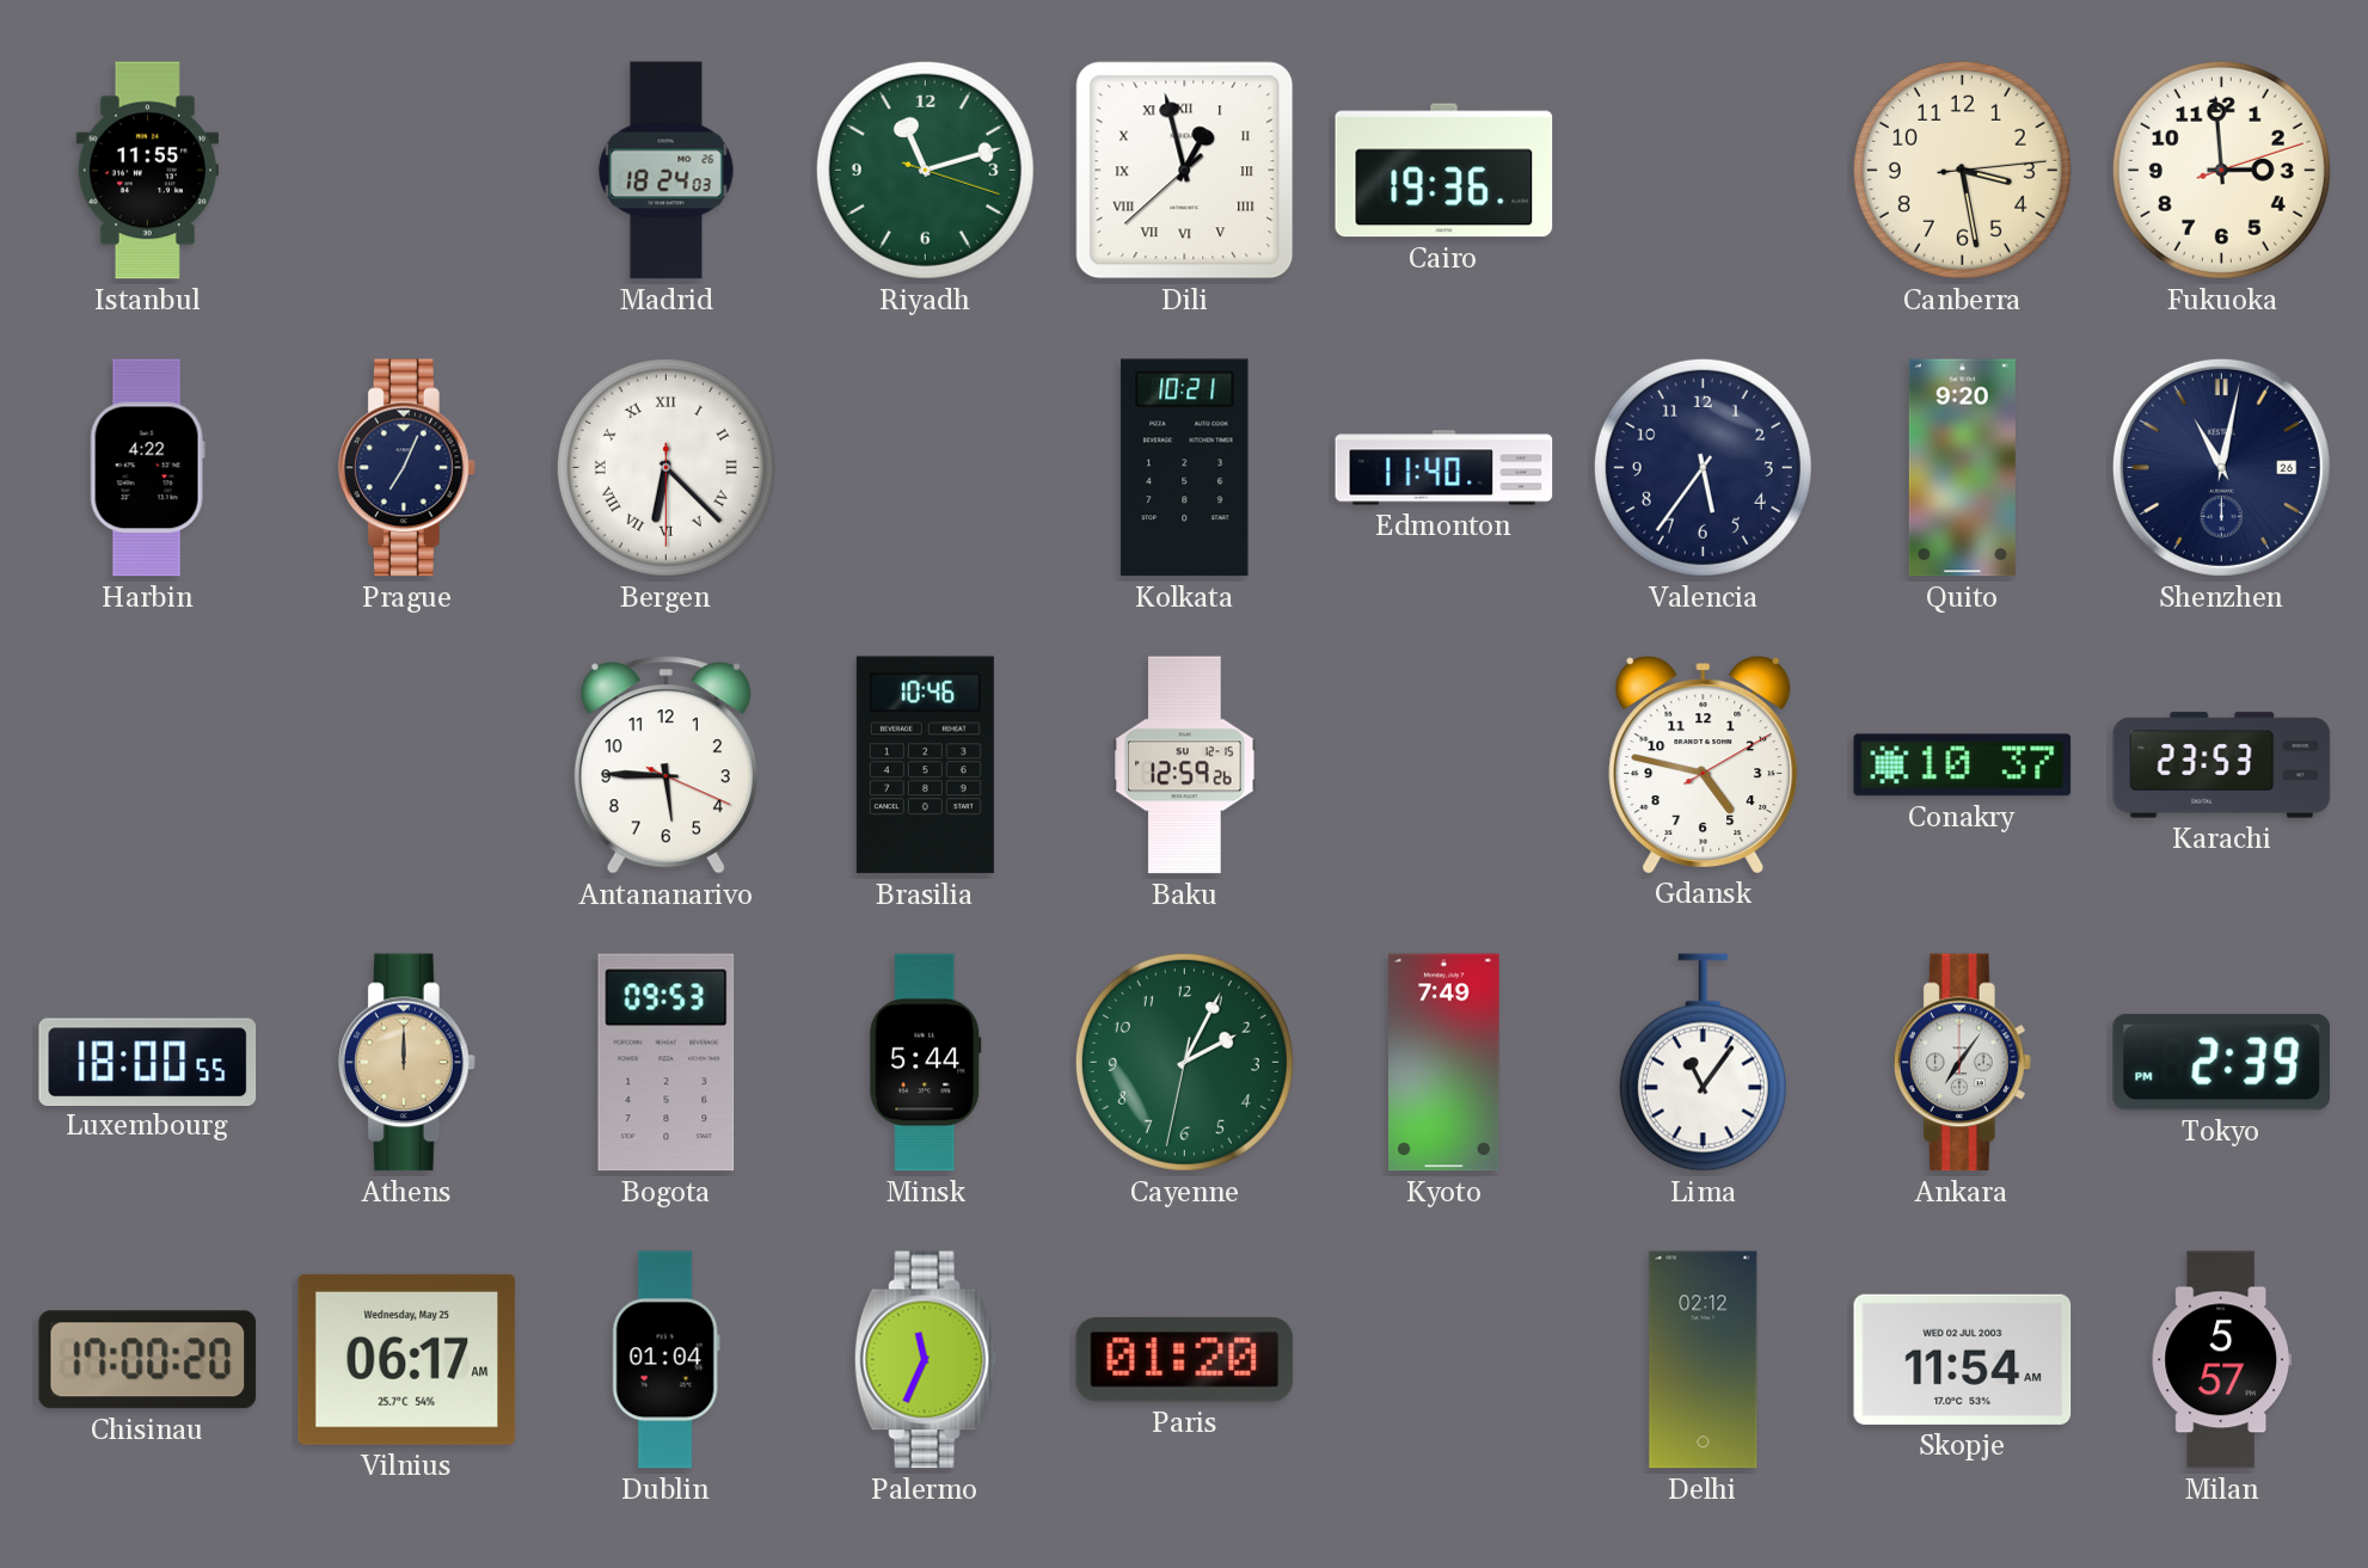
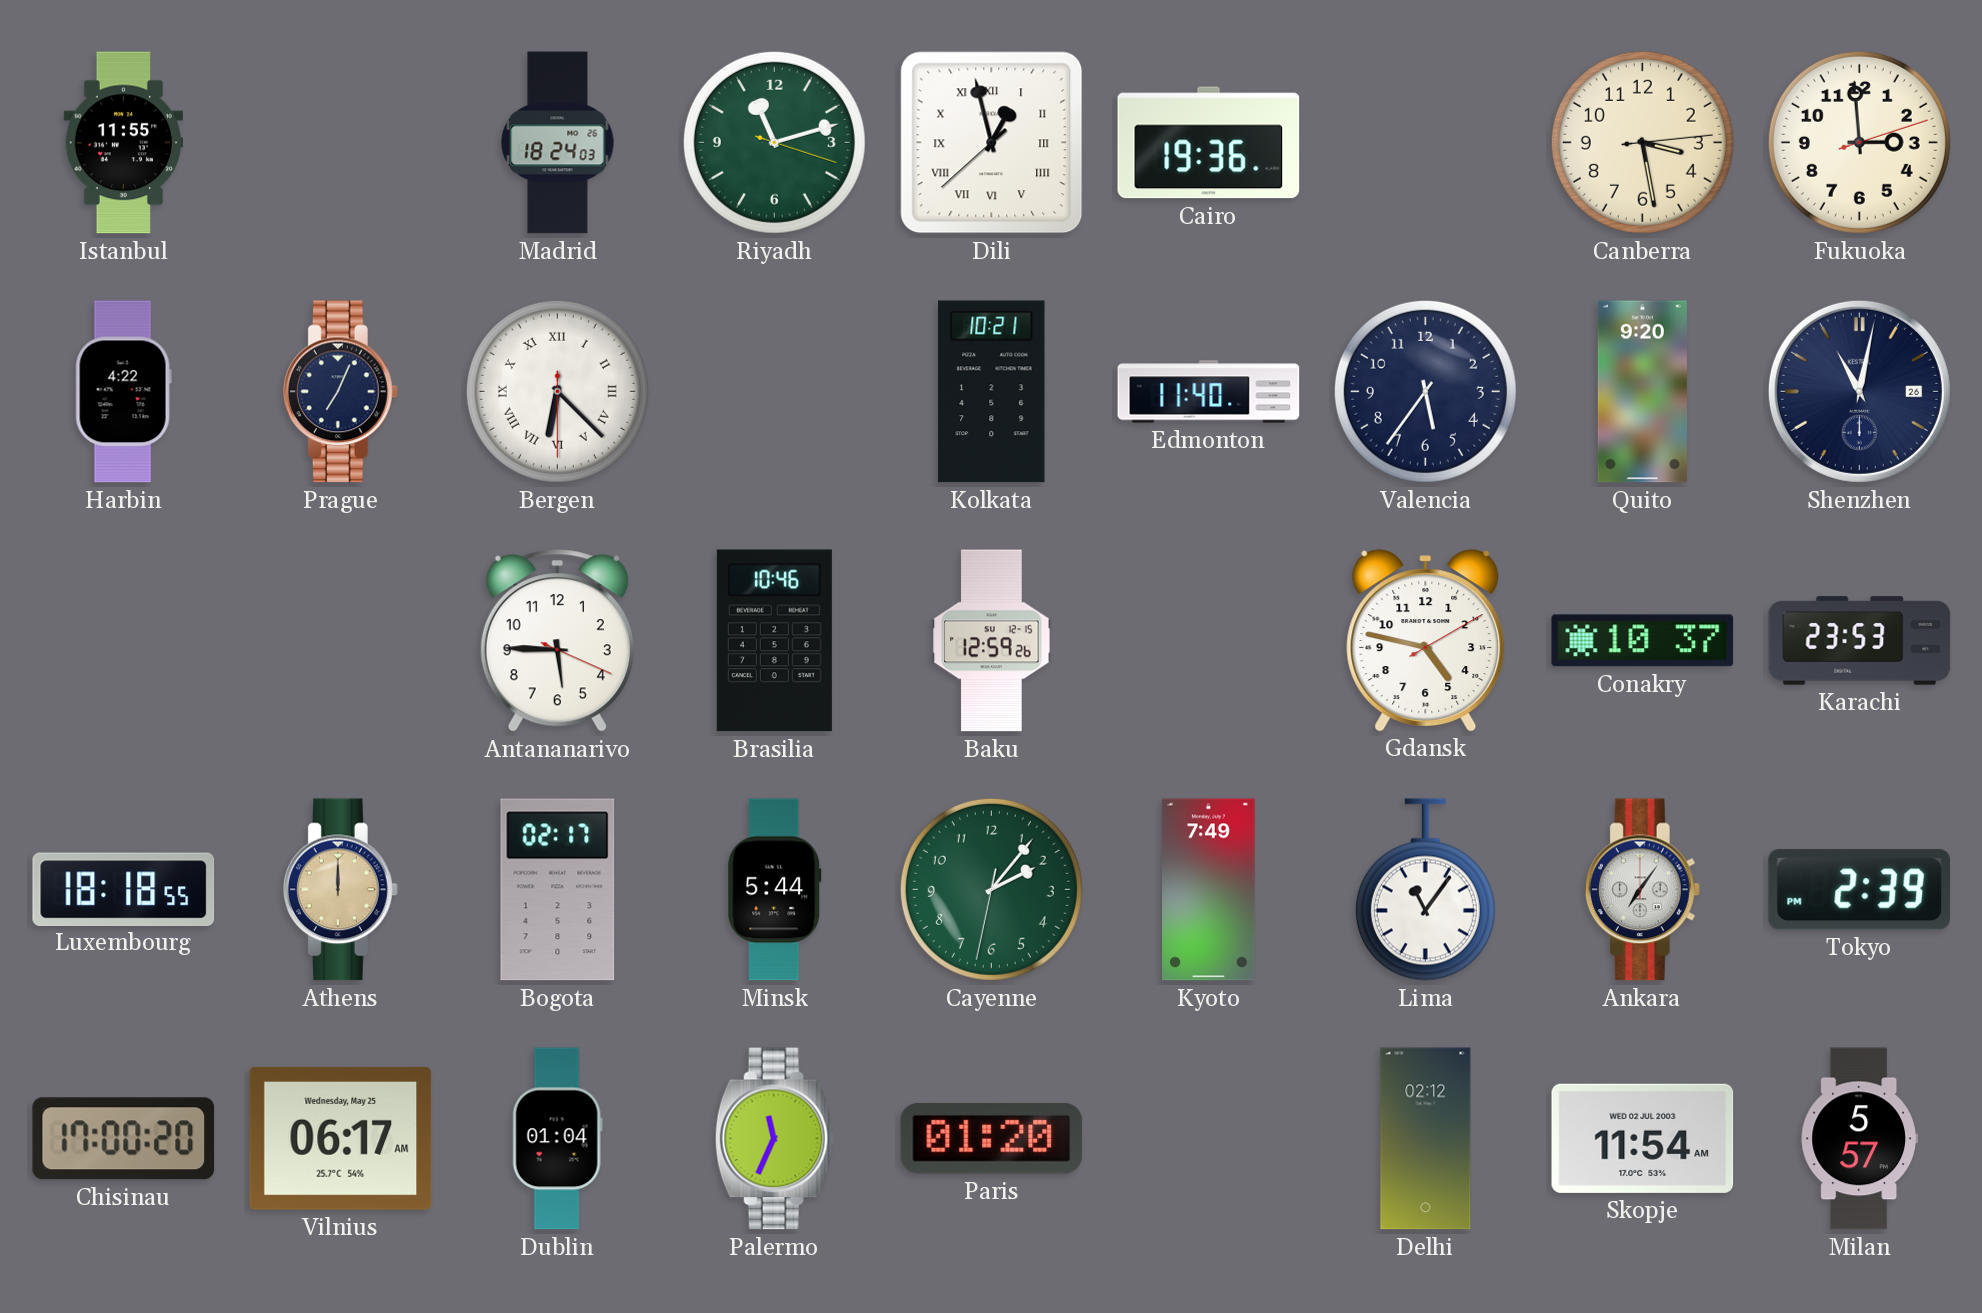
Luxembourg: 18:00 -> 18:18 (124, 889)
Bogota: 09:53 -> 02:17 (558, 890)
Cayenne: 2:04 -> 2:06 (991, 889)
